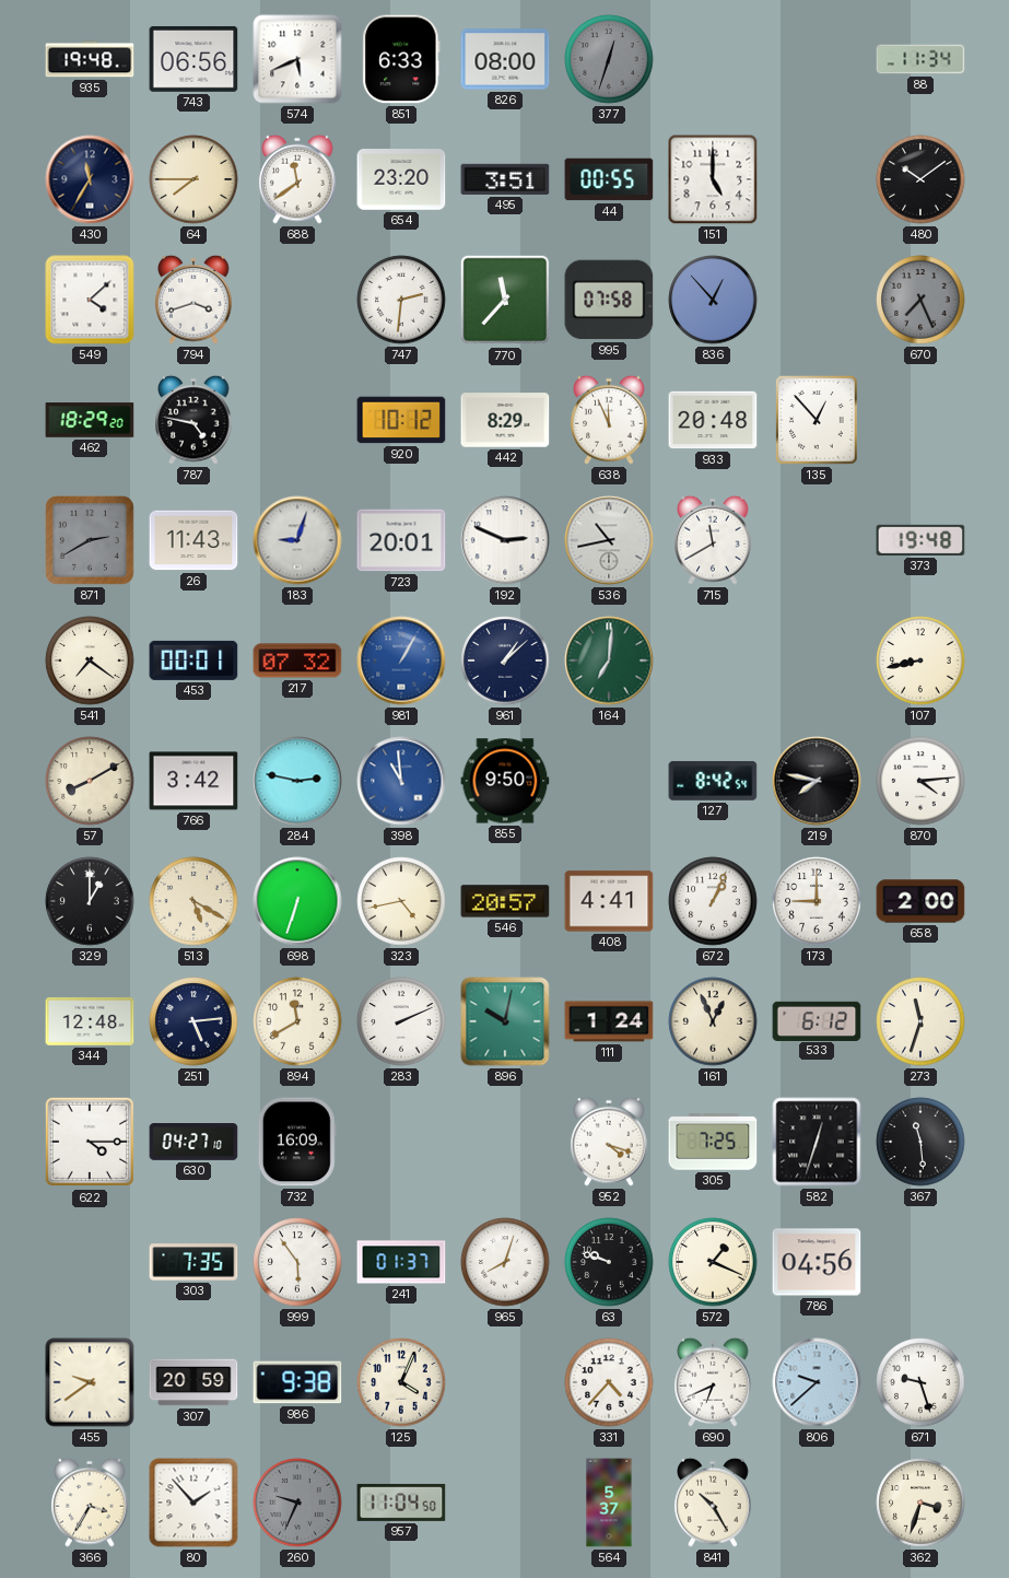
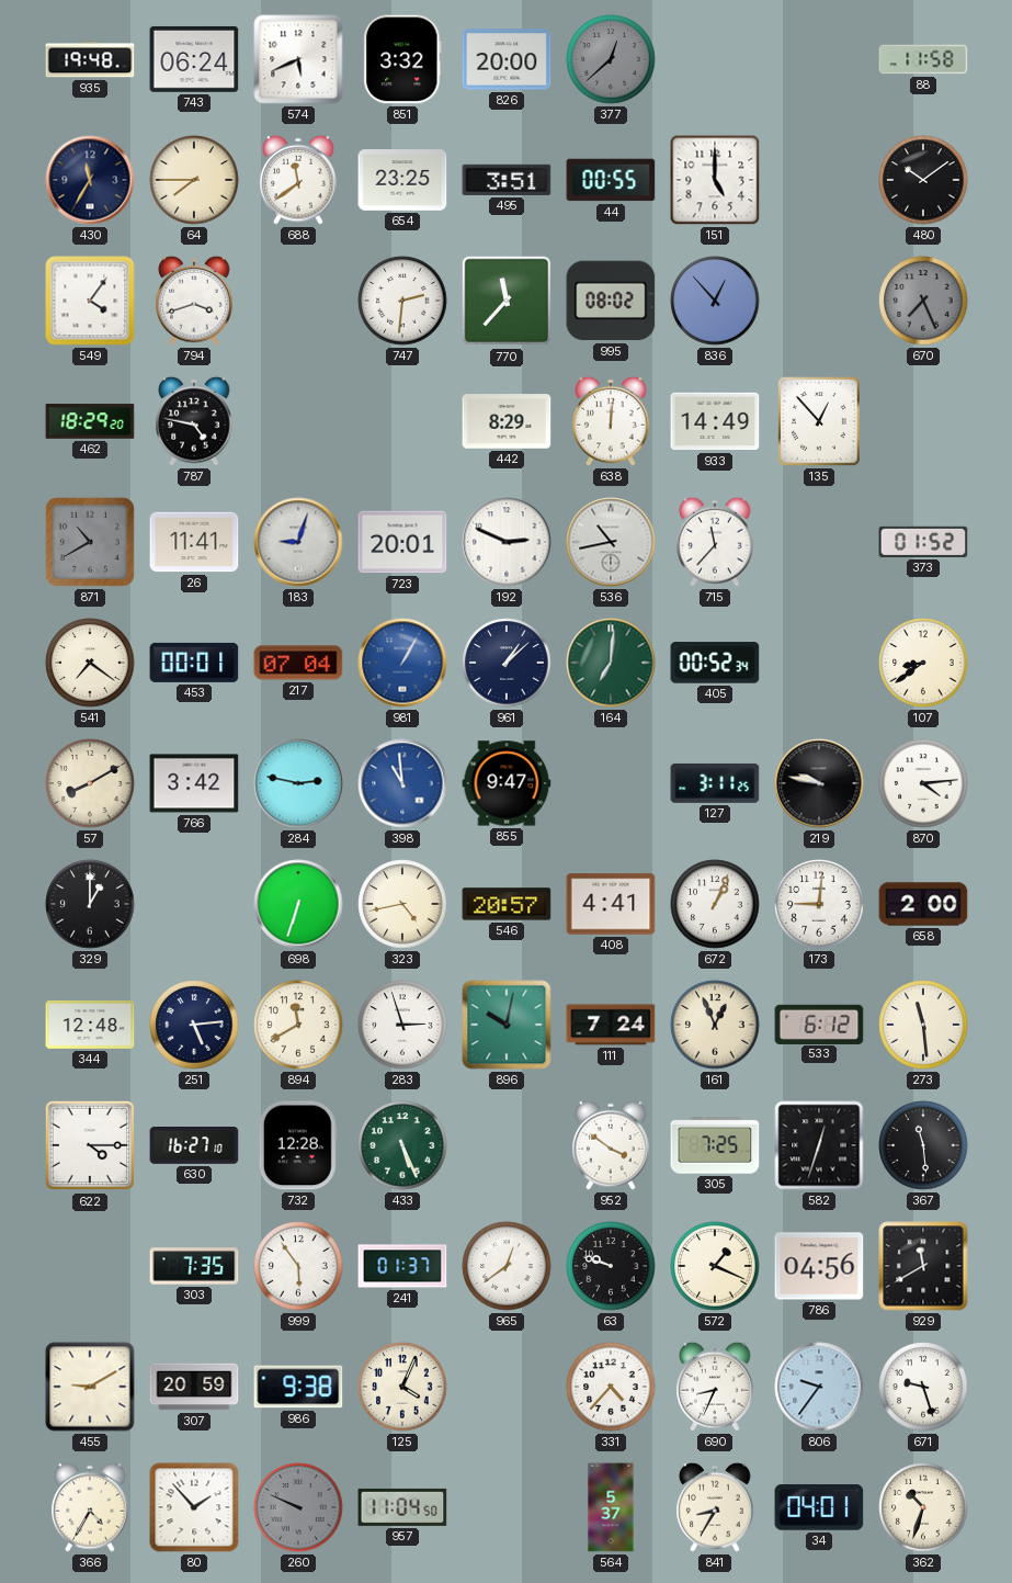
743: 06:56 -> 06:24 (194, 59)
851: 6:33 -> 3:32 (402, 59)
826: 08:00 -> 20:00 (507, 59)
377: 12:33 -> 12:38 (611, 59)
88: 11:34 -> 11:58 (923, 59)
654: 23:20 -> 23:25 (402, 181)
549: 4:08 -> 4:06 (90, 301)
995: 07:58 -> 08:02 (611, 301)
920: 10:12 -> none (401, 420)
638: 11:56 -> 12:01 (611, 421)
933: 20:48 -> 14:49 (715, 421)
871: 2:40 -> 10:40 (90, 542)
26: 11:43 -> 11:41 (194, 542)
715: 11:40 -> 11:37 (715, 542)
373: 19:48 -> 01:52 (923, 542)
217: 07:32 -> 07:04 (298, 663)
405: none -> 00:52 (715, 663)
107: 8:43 -> 8:39 (923, 663)
855: 9:50 -> 9:47 (507, 783)
127: 8:42 -> 3:11 (715, 783)
219: 7:47 -> 9:47 (819, 783)
513: 5:20 -> none (193, 901)
173: 9:00 -> 9:01 (819, 904)
283: 2:11 -> 2:57 (402, 1025)
111: 1:24 -> 7:24 (611, 1025)
273: 11:33 -> 11:29 (923, 1025)
630: 04:27 -> 16:27 (194, 1146)
732: 16:09 -> 12:28 (298, 1145)
433: none -> 5:26 (402, 1145)
952: 4:18 -> 3:51 (611, 1145)
965: 8:03 -> 12:39 (507, 1266)
929: none -> 11:40 (923, 1266)
455: 9:39 -> 9:10 (90, 1387)
690: 6:41 -> 8:34 (715, 1387)
806: 9:38 -> 9:36 (819, 1387)
366: 3:35 -> 4:35 (90, 1507)
260: 9:34 -> 9:49 (298, 1507)
841: 10:25 -> 8:35 (715, 1507)
34: none -> 04:01 (819, 1508)
362: 3:33 -> 10:33 (923, 1507)
